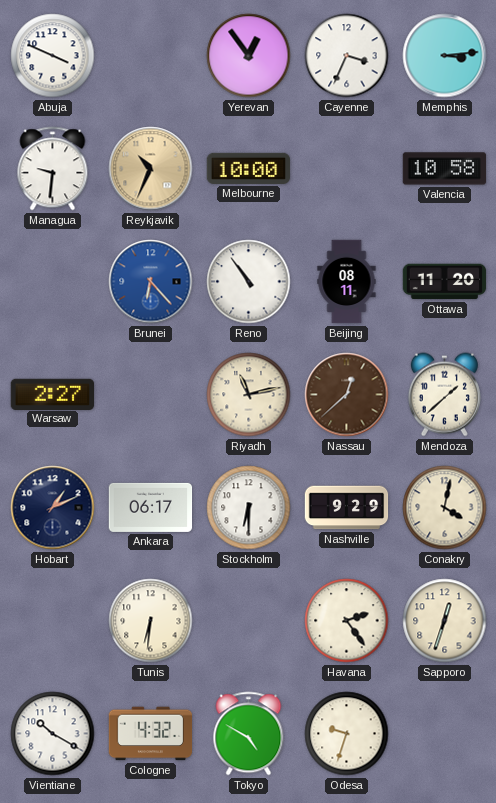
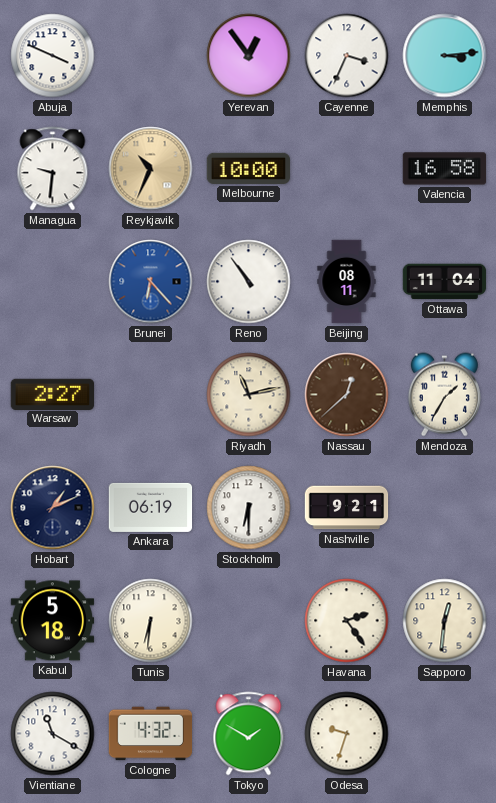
Valencia: 10:58 -> 16:58 (445, 169)
Ottawa: 11:20 -> 11:04 (445, 282)
Mendoza: 1:38 -> 1:35 (444, 395)
Ankara: 06:17 -> 06:19 (151, 507)
Nashville: 9:29 -> 9:21 (347, 508)
Conakry: 4:02 -> none (445, 508)
Kabul: none -> 5:18 (53, 621)
Sapporo: 12:33 -> 12:31 (445, 621)
Vientiane: 10:20 -> 11:20 (53, 734)
Tokyo: 4:50 -> 1:50 (249, 734)
